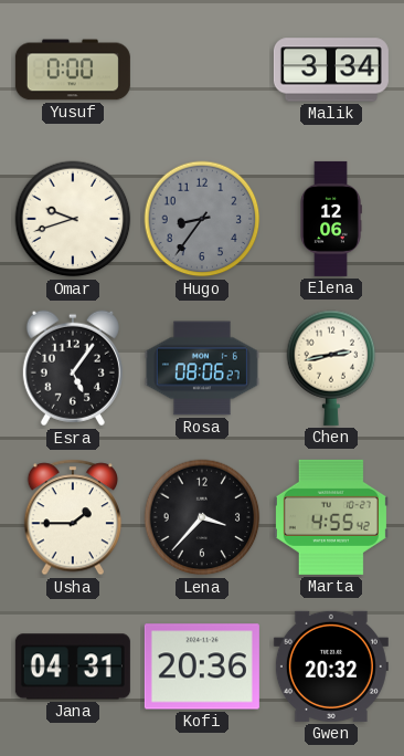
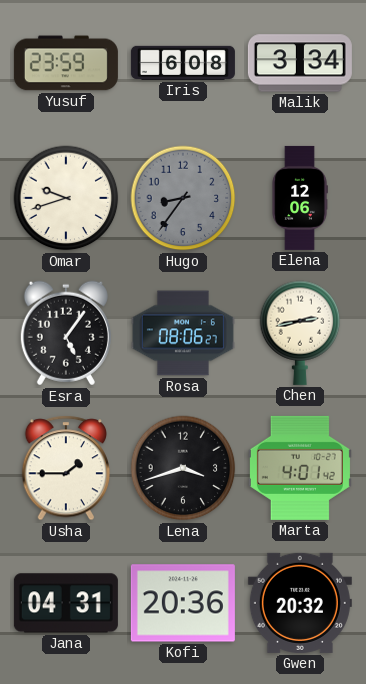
Yusuf: 0:00 -> 23:59 (66, 63)
Iris: none -> 6:08 (183, 63)
Lena: 3:37 -> 3:42 (183, 468)
Marta: 4:55 -> 4:01 (300, 468)
